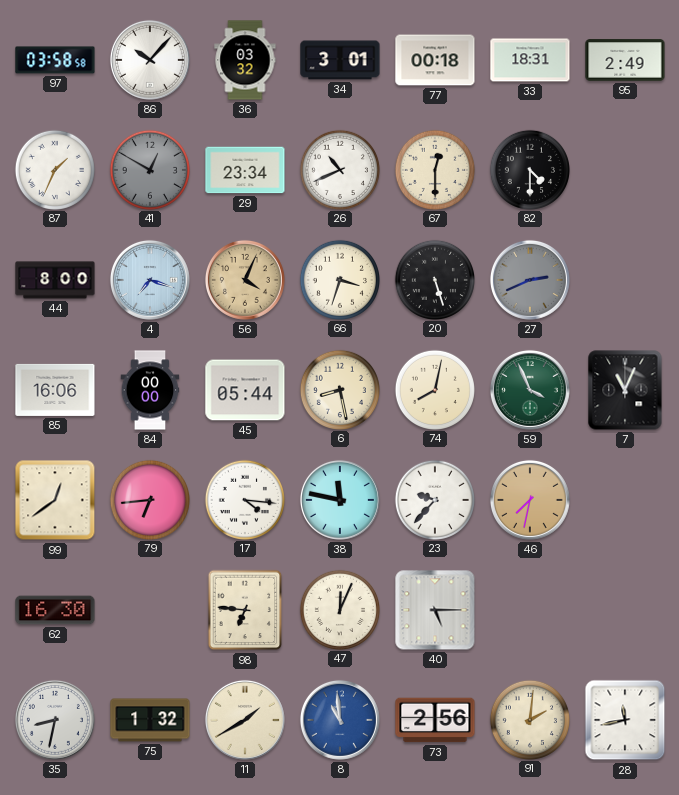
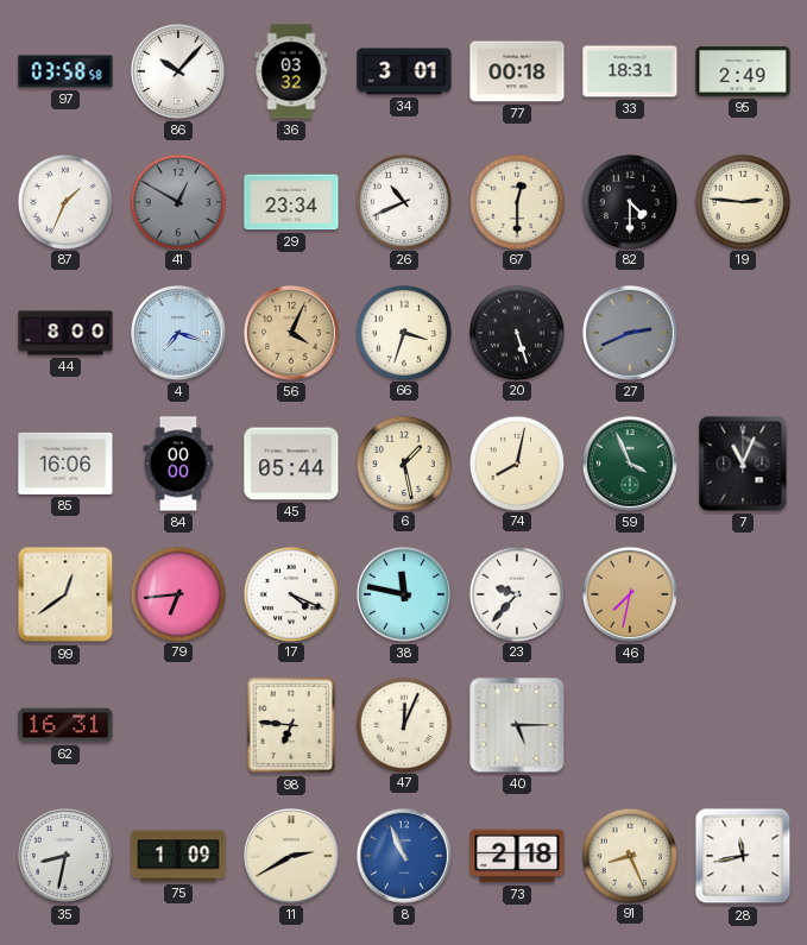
19: none -> 2:46 (742, 201)
6: 8:28 -> 1:28 (403, 462)
17: 4:16 -> 4:19 (290, 593)
62: 16:30 -> 16:31 (65, 725)
75: 1:32 -> 1:09 (178, 856)
11: 1:40 -> 2:40 (291, 856)
8: 10:59 -> 10:56 (404, 856)
73: 2:56 -> 2:18 (517, 856)
91: 2:01 -> 8:26 (629, 855)
